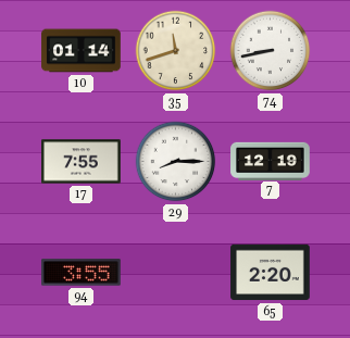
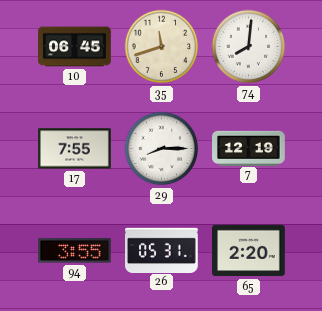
10: 01:14 -> 06:45 (75, 47)
74: 8:43 -> 8:01 (249, 47)
26: none -> 05:31 (162, 250)
